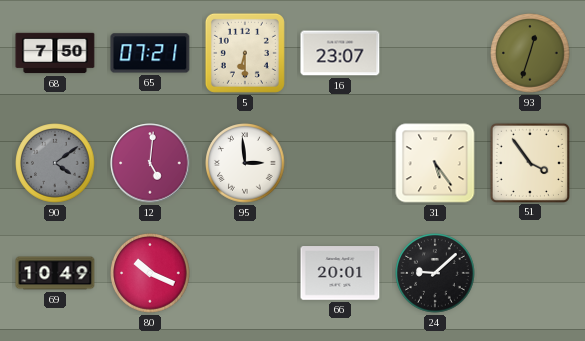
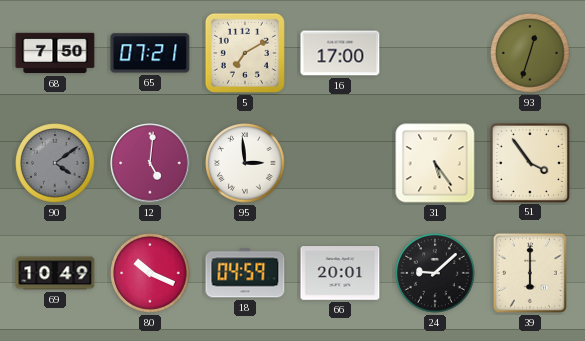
5: 6:30 -> 7:10 (245, 53)
16: 23:07 -> 17:00 (340, 53)
18: none -> 04:59 (245, 273)
39: none -> 6:00 (530, 273)
